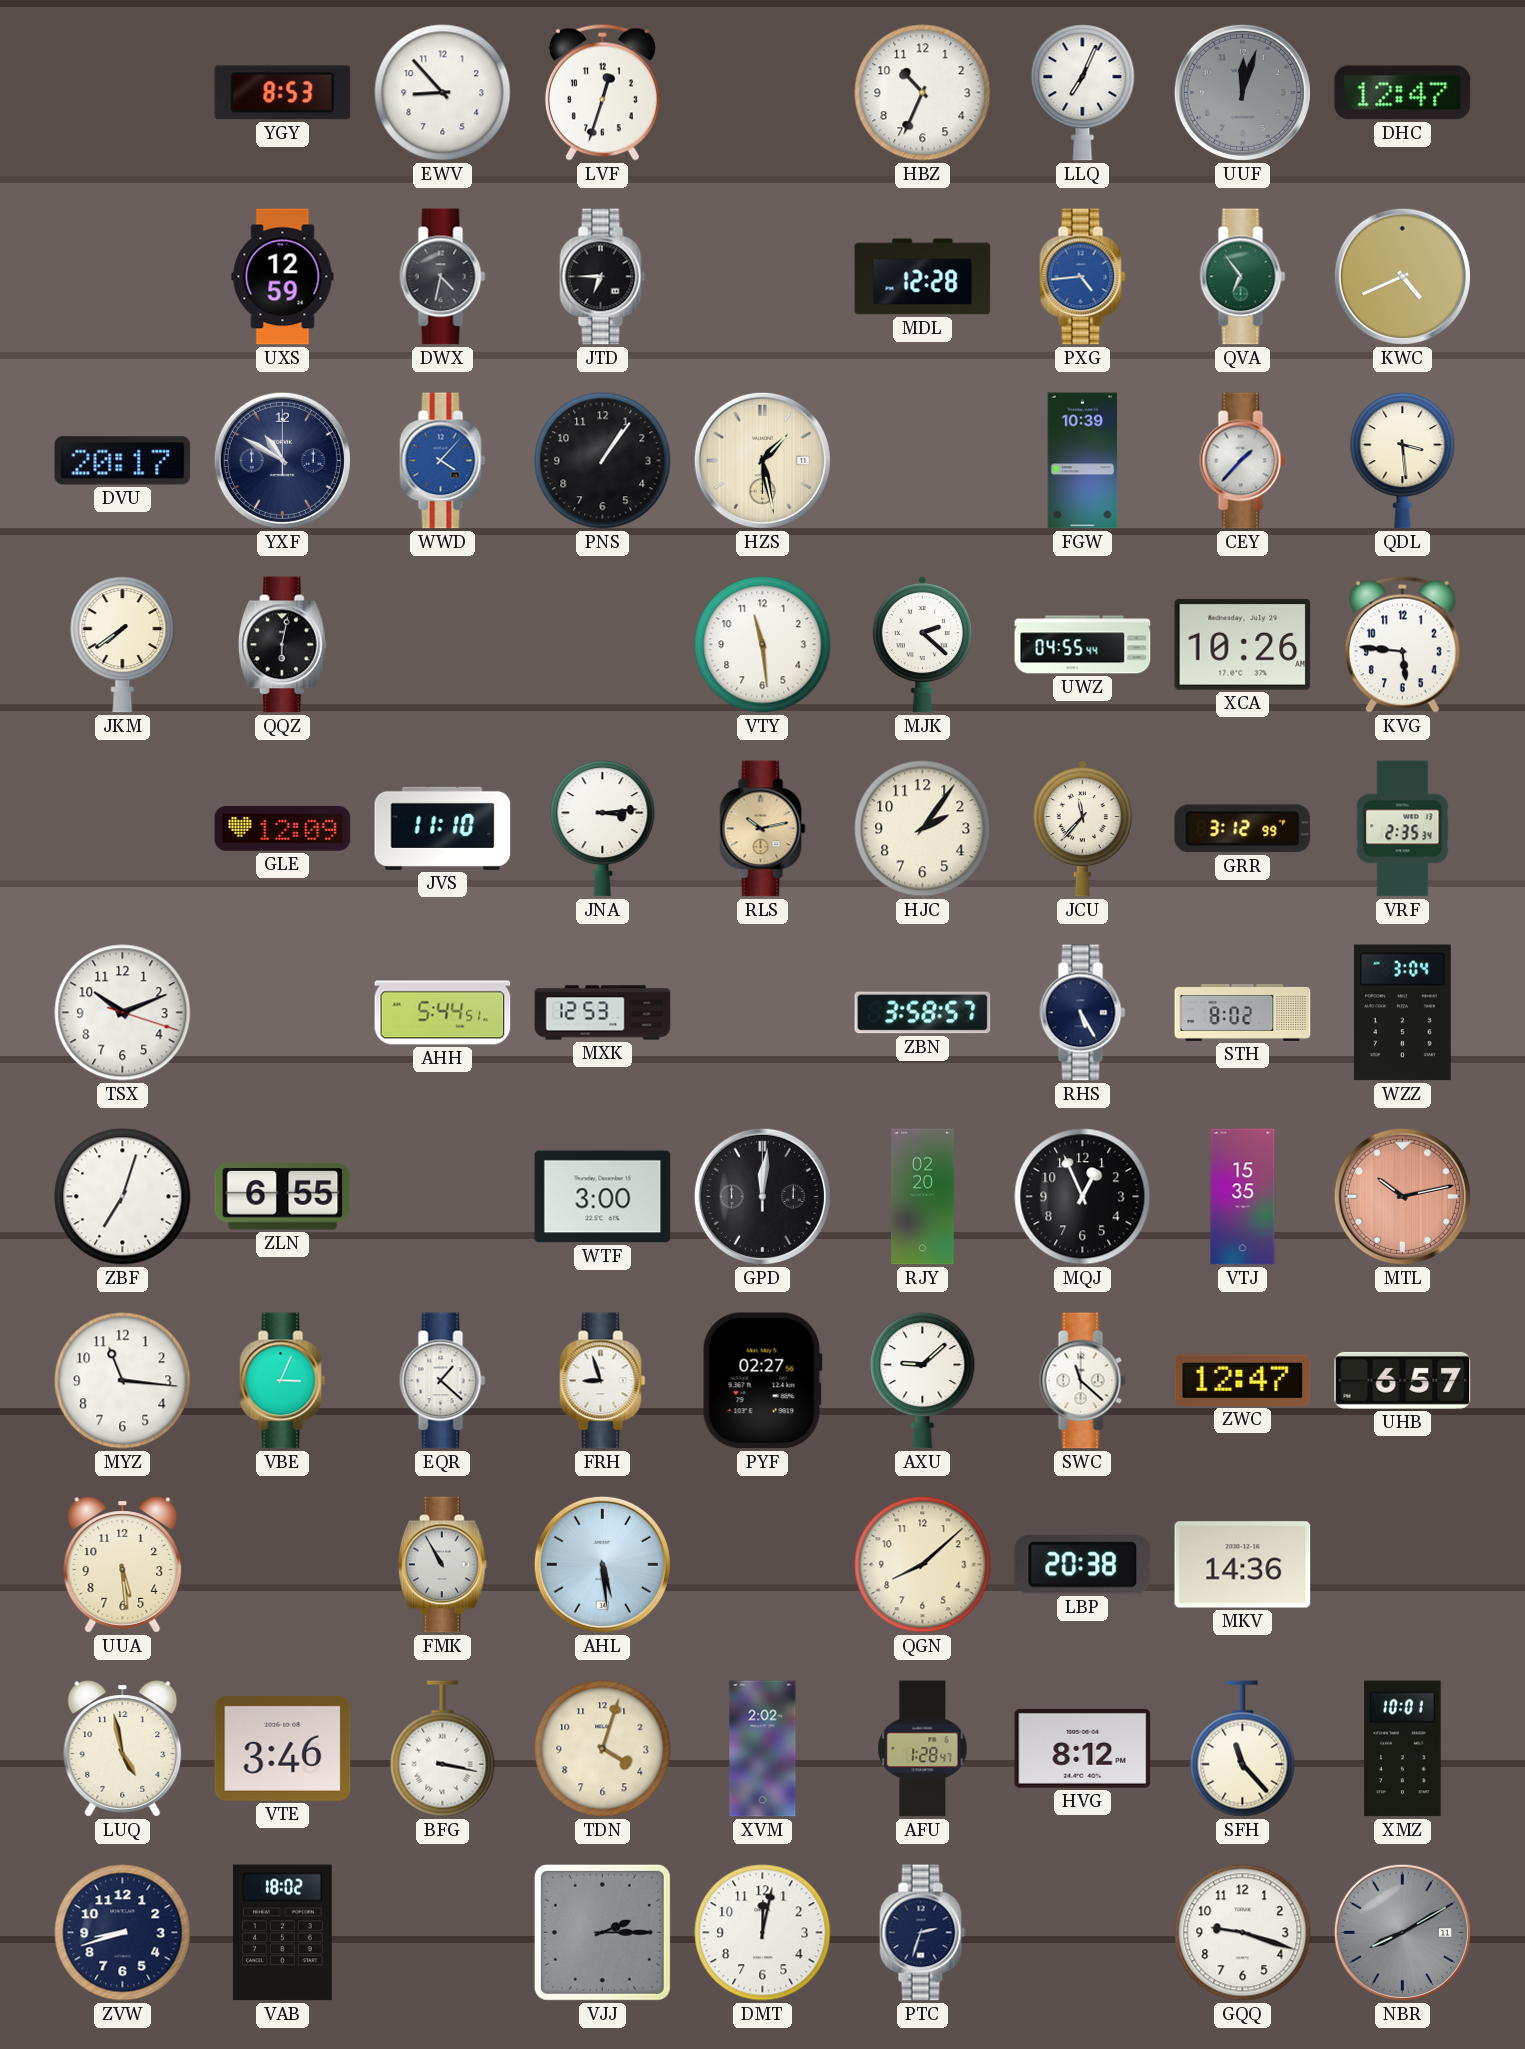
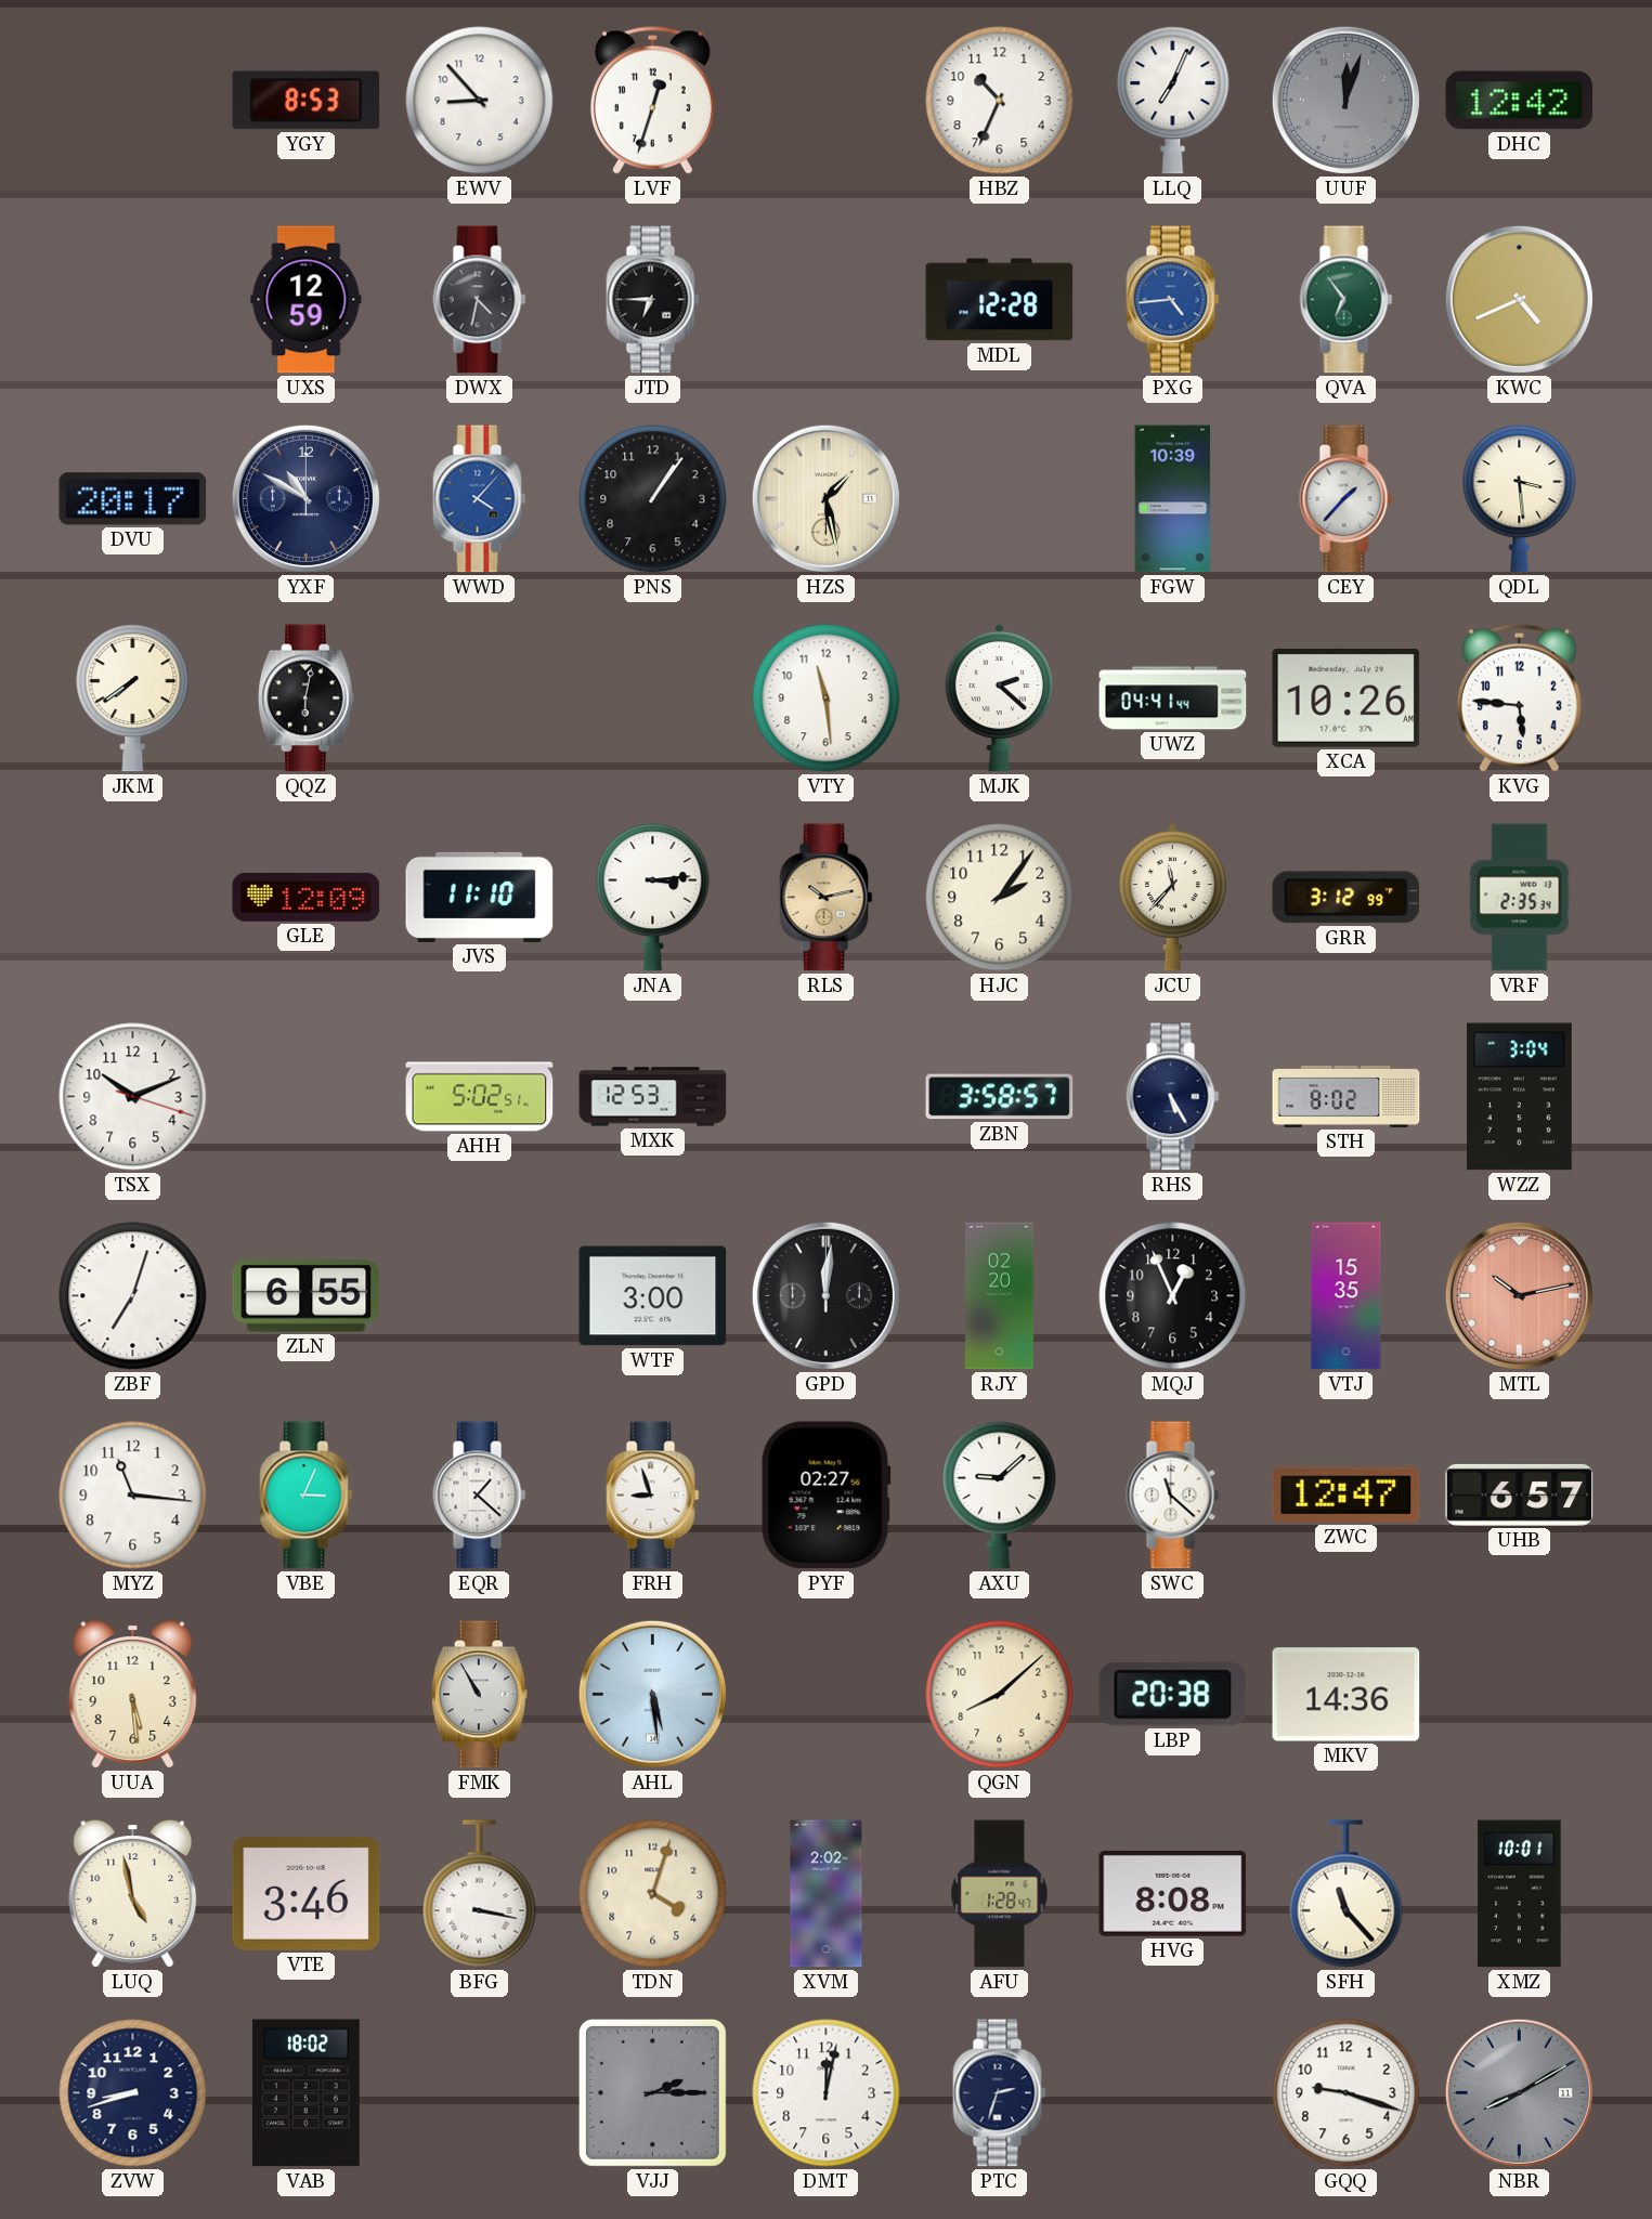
DHC: 12:47 -> 12:42 (1520, 101)
UWZ: 04:55 -> 04:41 (1173, 699)
AHH: 5:44 -> 5:02 (480, 1097)
HVG: 8:12 -> 8:08 (1173, 1893)
